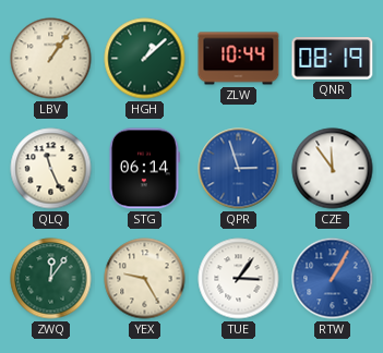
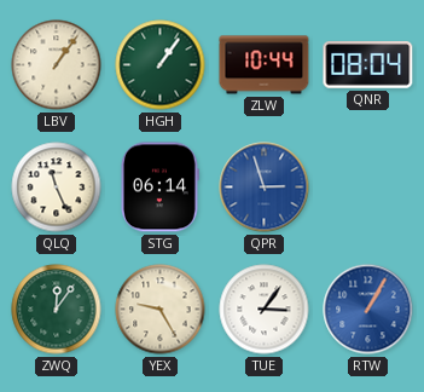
HGH: 1:08 -> 1:06 (161, 65)
QNR: 08:19 -> 08:04 (368, 65)
CZE: 11:54 -> none (333, 169)
